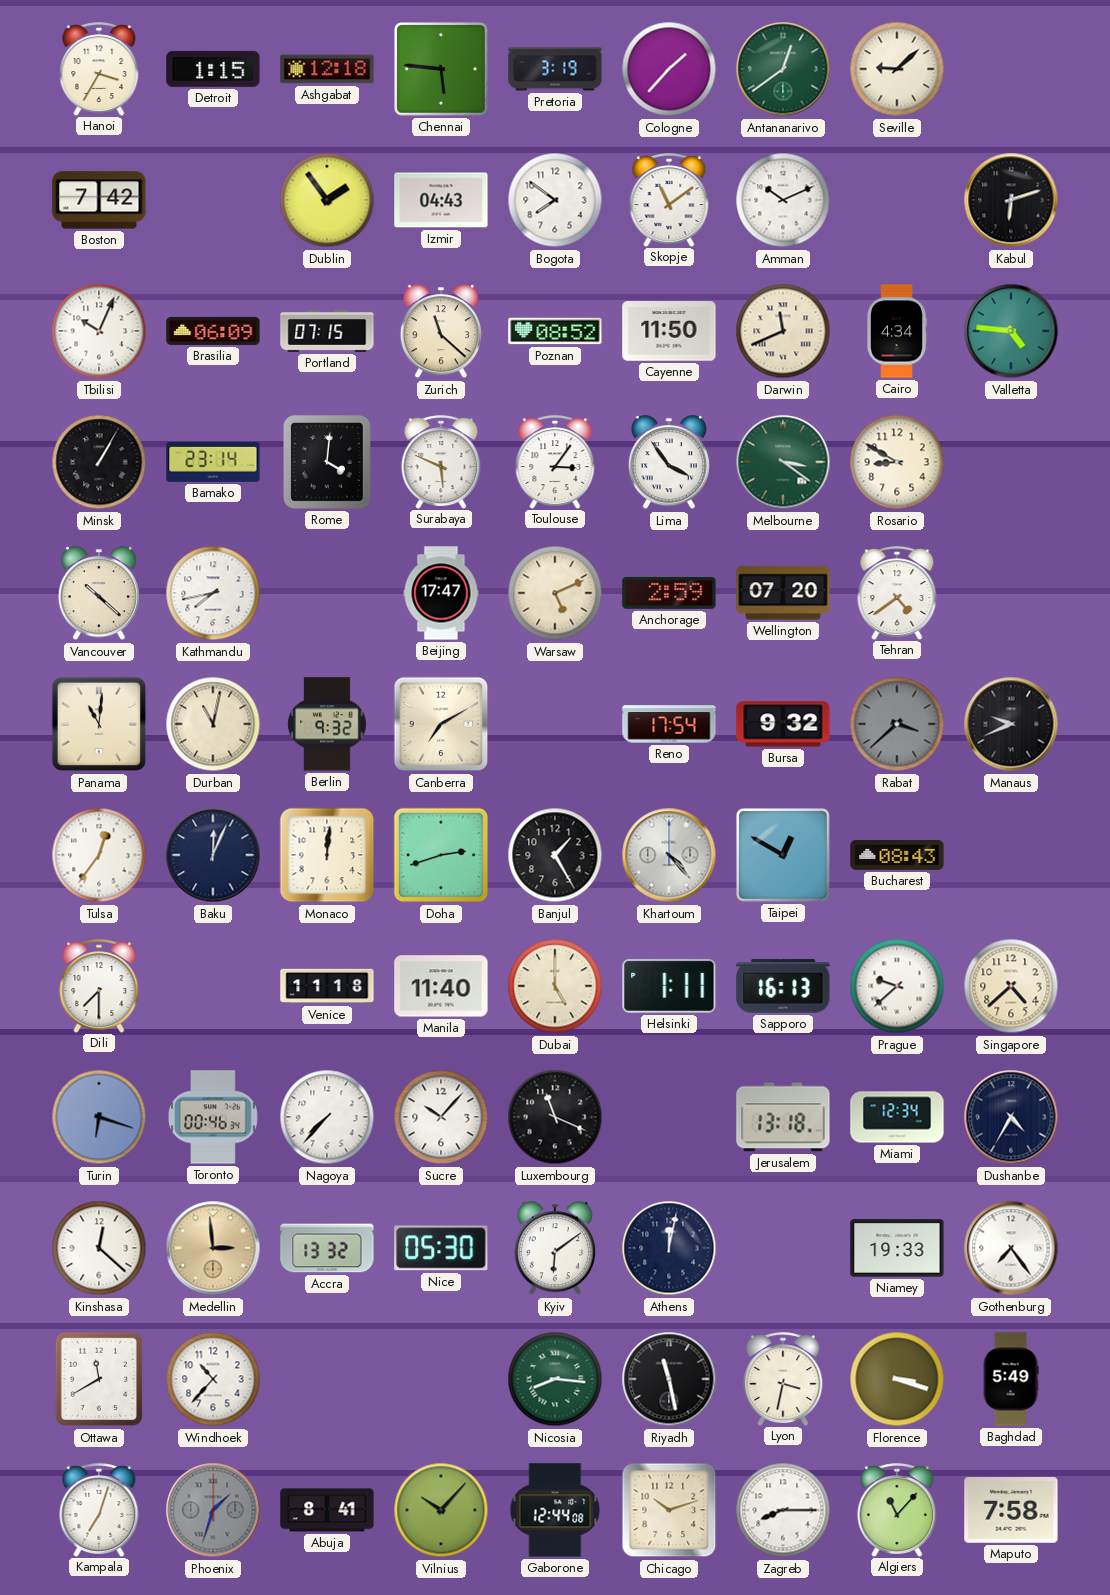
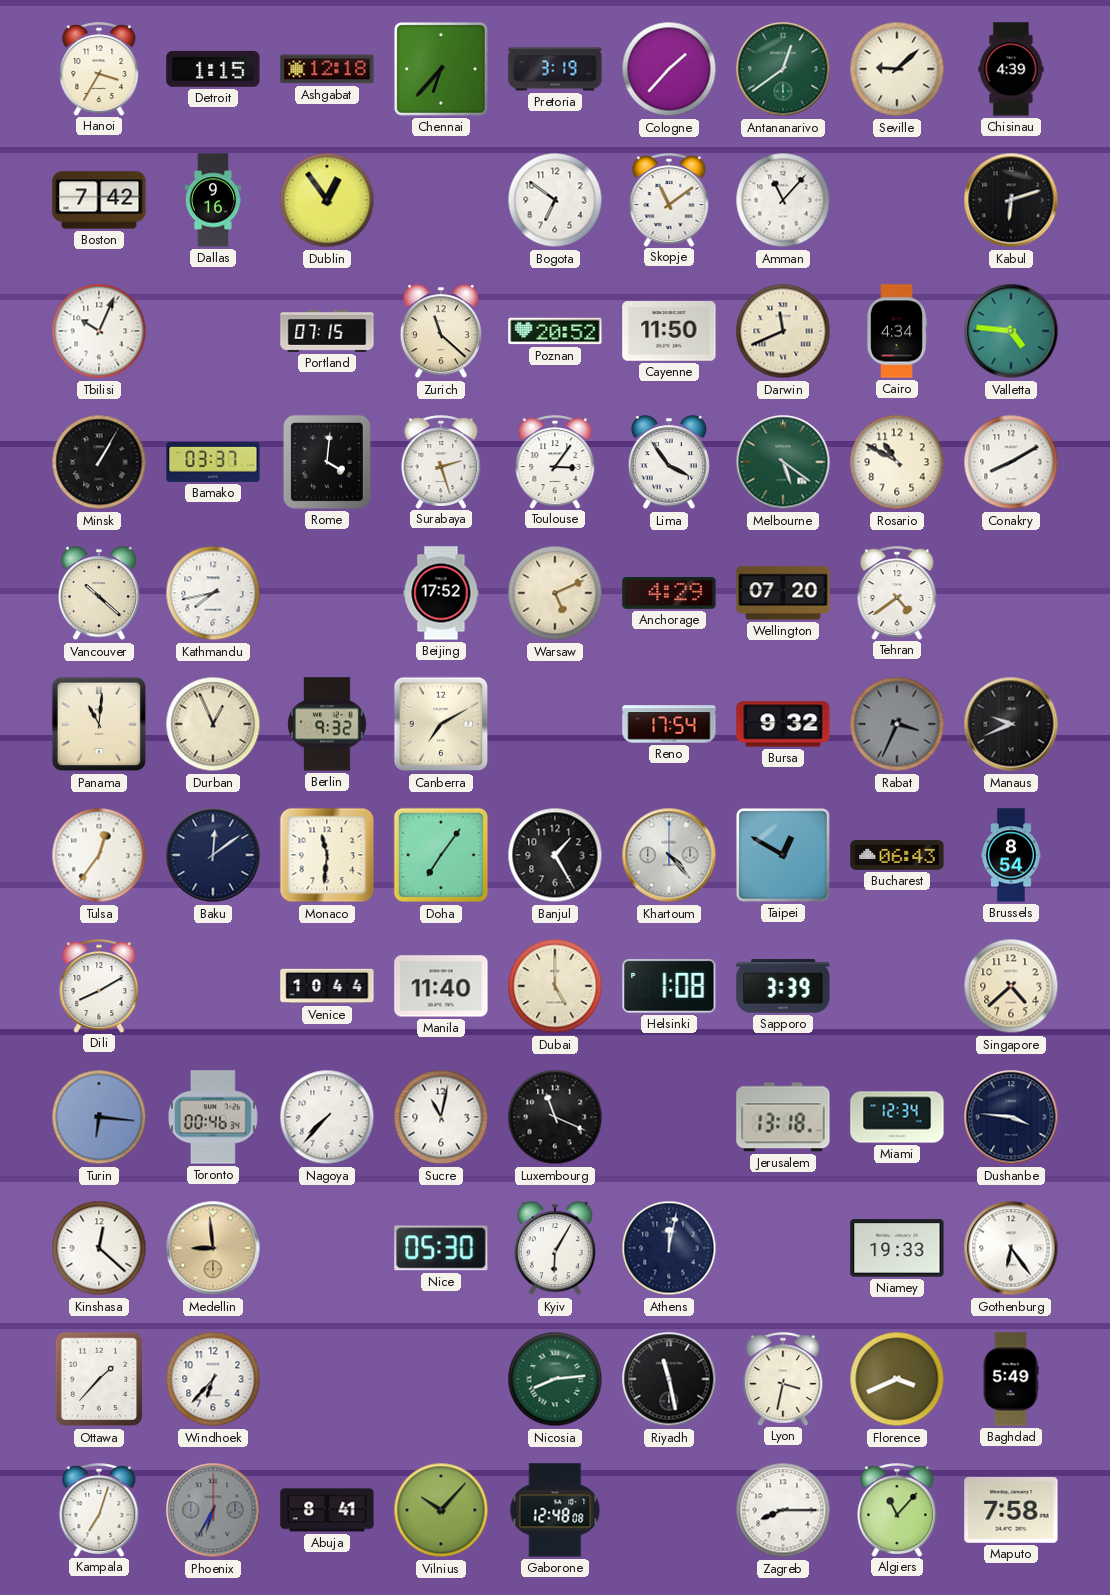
Chennai: 5:46 -> 6:37 (441, 69)
Chisinau: none -> 4:39 (1011, 69)
Dallas: none -> 9:16 (213, 200)
Dublin: 1:54 -> 12:54 (327, 200)
Izmir: 04:43 -> none (441, 200)
Bogota: 7:51 -> 6:51 (555, 200)
Amman: 10:11 -> 11:07 (783, 200)
Brasilia: 06:09 -> none (213, 331)
Poznan: 08:52 -> 20:52 (555, 331)
Bamako: 23:14 -> 03:37 (213, 462)
Surabaya: 5:49 -> 2:27 (441, 462)
Melbourne: 3:21 -> 5:21 (783, 462)
Rosario: 8:50 -> 10:50 (897, 462)
Conakry: none -> 8:10 (1011, 462)
Beijing: 17:47 -> 17:52 (441, 593)
Anchorage: 2:59 -> 4:29 (669, 593)
Durban: 11:02 -> 12:56 (213, 724)
Rabat: 3:38 -> 3:34 (897, 724)
Baku: 12:04 -> 12:09 (213, 855)
Monaco: 12:01 -> 11:31 (327, 855)
Doha: 2:42 -> 7:06 (441, 855)
Bucharest: 08:43 -> 06:43 (897, 855)
Brussels: none -> 8:54 (1011, 855)
Dili: 7:30 -> 8:10 (99, 986)
Venice: 11:18 -> 10:44 (327, 986)
Helsinki: 1:11 -> 1:08 (669, 986)
Sapporo: 16:13 -> 3:39 (783, 986)
Prague: 9:38 -> none (897, 986)
Turin: 6:18 -> 6:16 (99, 1117)
Sucre: 10:07 -> 11:02 (441, 1117)
Dushanbe: 4:35 -> 3:46 (1011, 1117)
Medellin: 2:59 -> 8:59 (213, 1248)
Accra: 13:32 -> none (327, 1248)
Kyiv: 6:09 -> 6:05 (555, 1249)
Gothenburg: 7:24 -> 6:24 (1011, 1248)
Ottawa: 11:40 -> 1:37 (99, 1379)
Windhoek: 10:37 -> 6:37 (213, 1379)
Nicosia: 8:16 -> 8:14 (555, 1379)
Florence: 3:18 -> 3:41 (897, 1379)
Phoenix: 1:33 -> 6:35 (213, 1510)
Gaborone: 12:44 -> 12:48 (555, 1510)
Chicago: 10:12 -> none (669, 1510)
